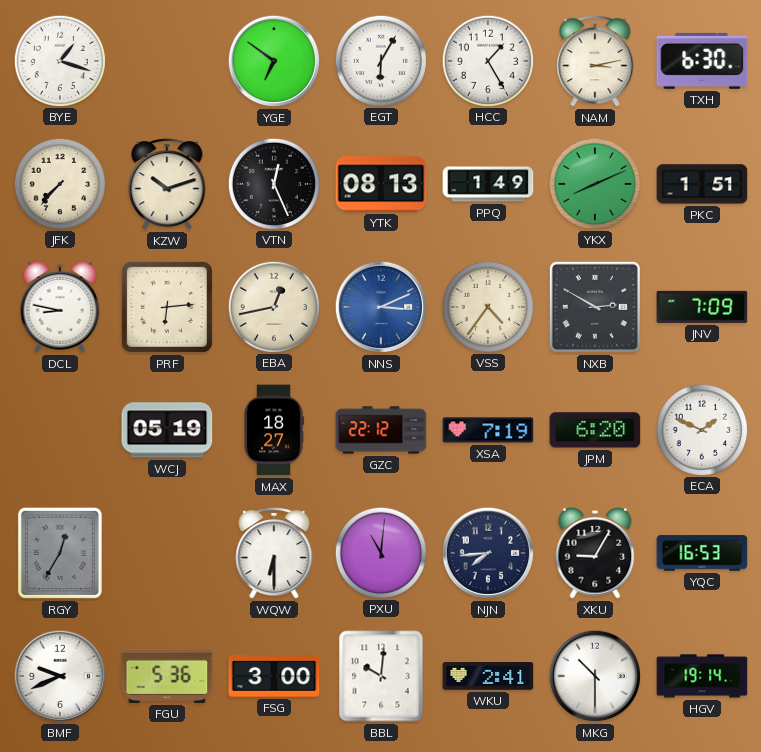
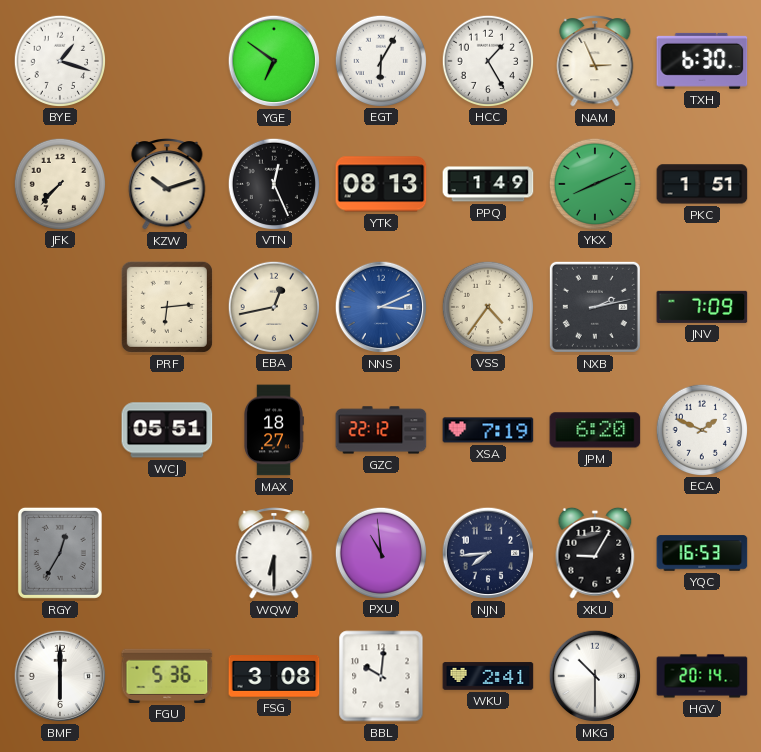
NAM: 3:13 -> 2:56 (595, 62)
DCL: 8:47 -> none (60, 307)
NXB: 2:50 -> 2:13 (595, 307)
WCJ: 05:19 -> 05:51 (167, 430)
PXU: 11:01 -> 10:59 (380, 552)
BMF: 9:41 -> 6:00 (60, 676)
FSG: 3:00 -> 3:08 (274, 677)
HGV: 19:14 -> 20:14 (702, 676)
